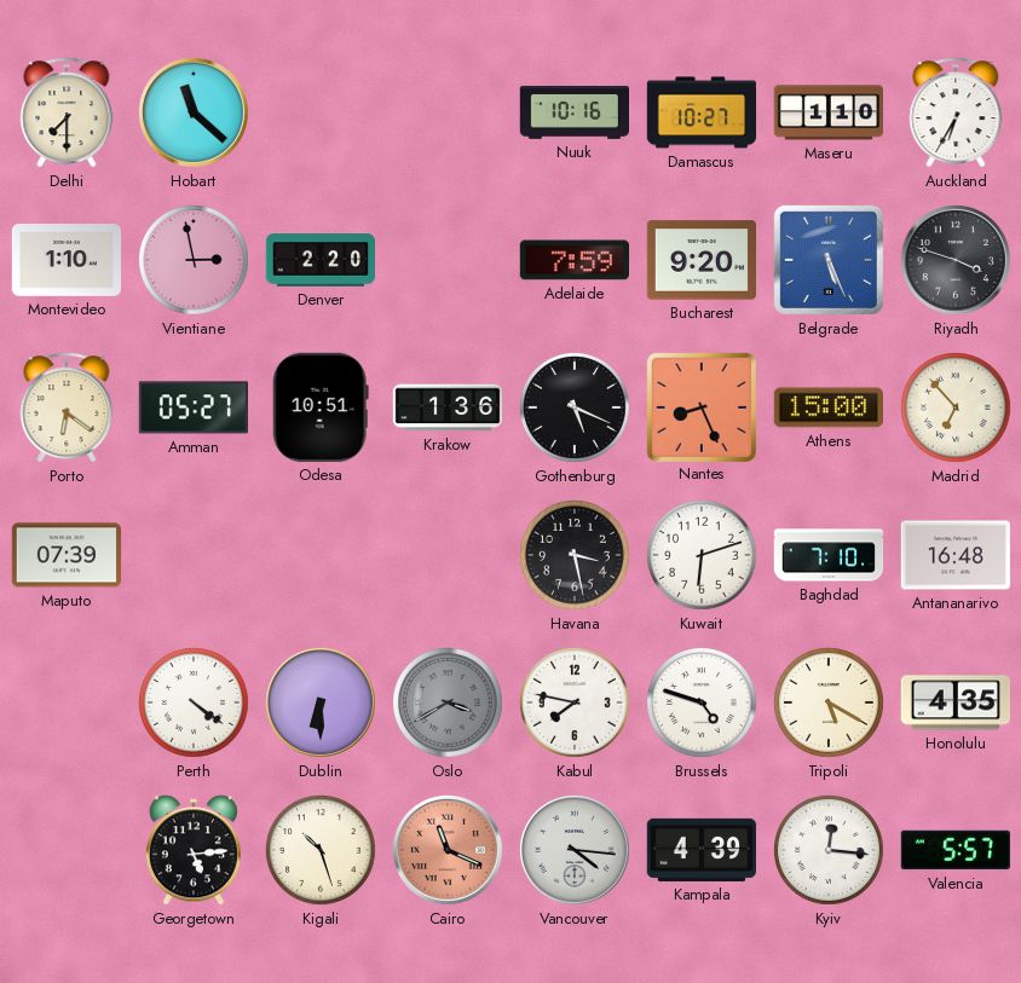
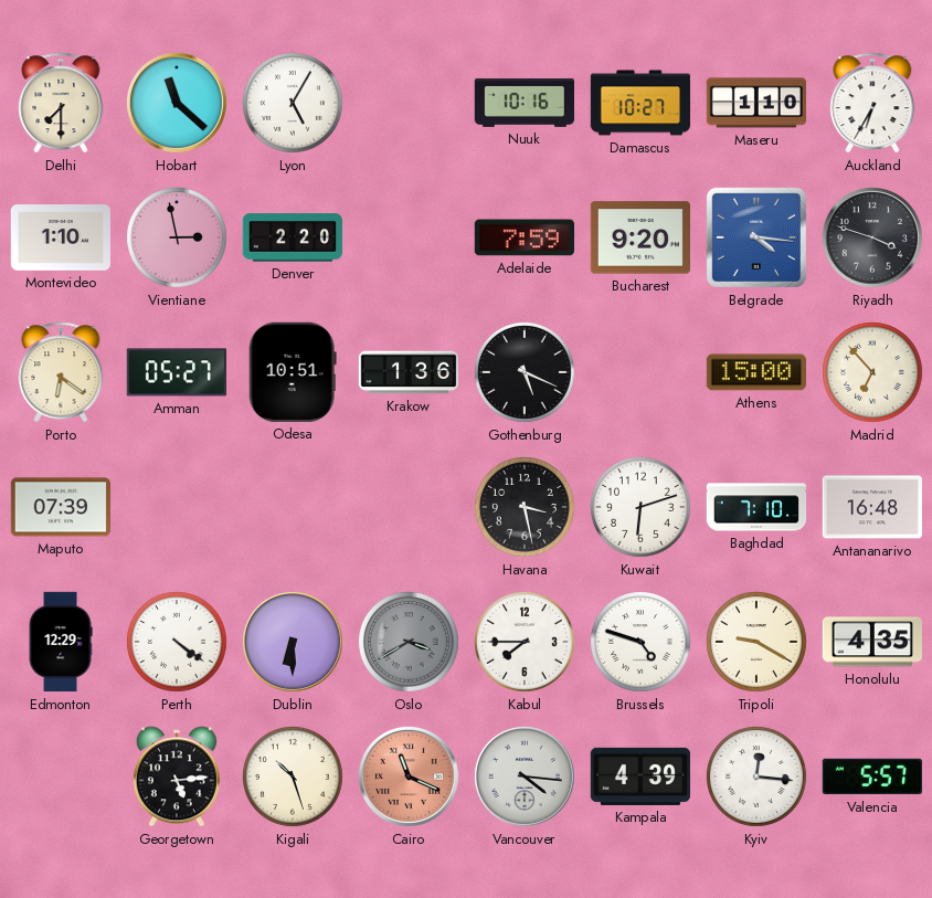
Lyon: none -> 5:05 (294, 104)
Belgrade: 5:26 -> 4:16 (756, 237)
Nantes: 8:26 -> none (700, 406)
Edmonton: none -> 12:29 (61, 642)
Kabul: 7:47 -> 7:45 (526, 643)
Tripoli: 5:20 -> 9:20 (758, 643)
